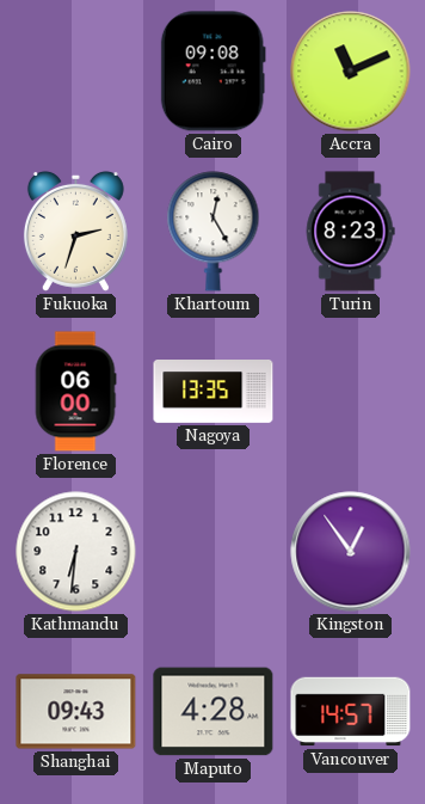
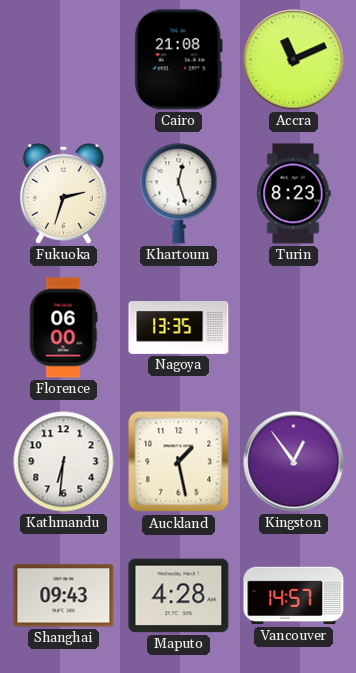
Cairo: 09:08 -> 21:08 (178, 60)
Khartoum: 12:25 -> 12:27 (179, 194)
Auckland: none -> 1:28 (179, 462)
